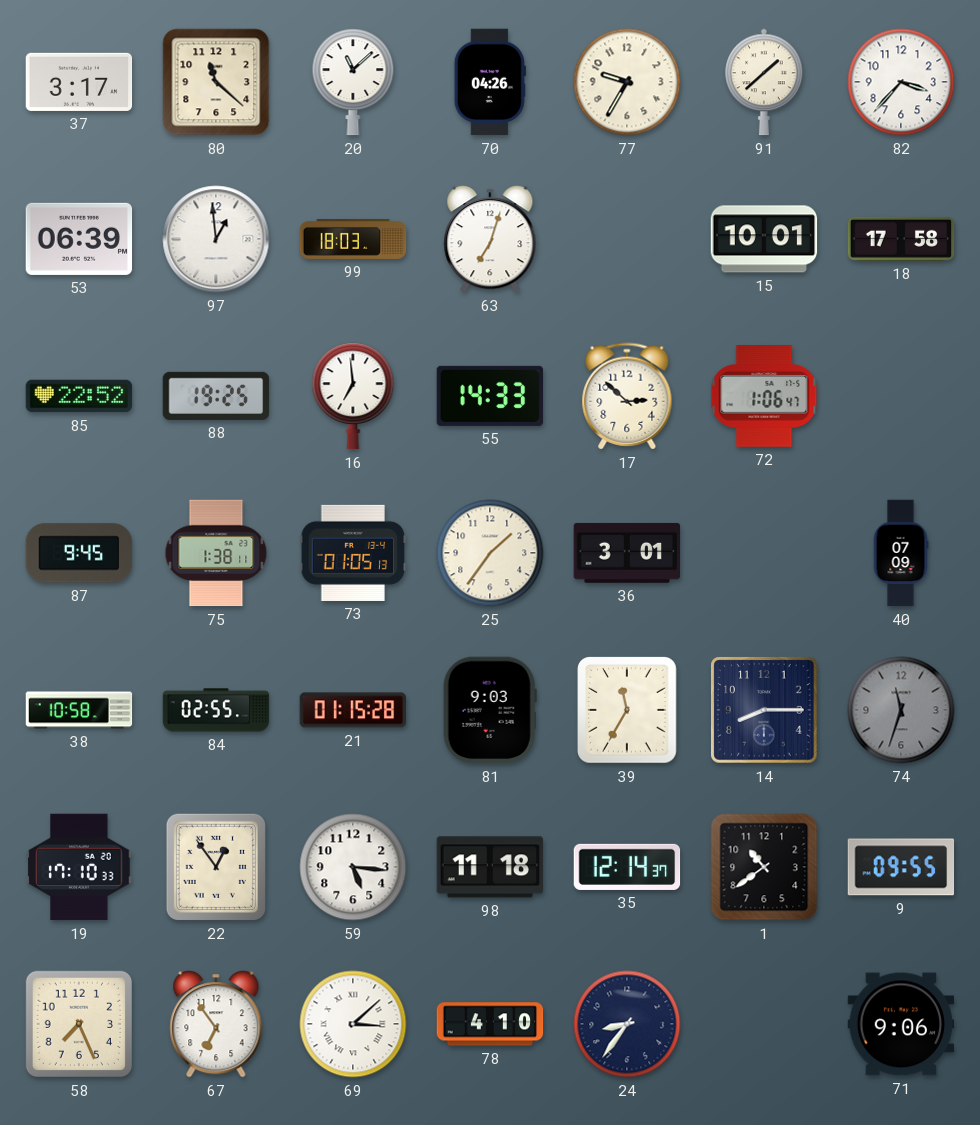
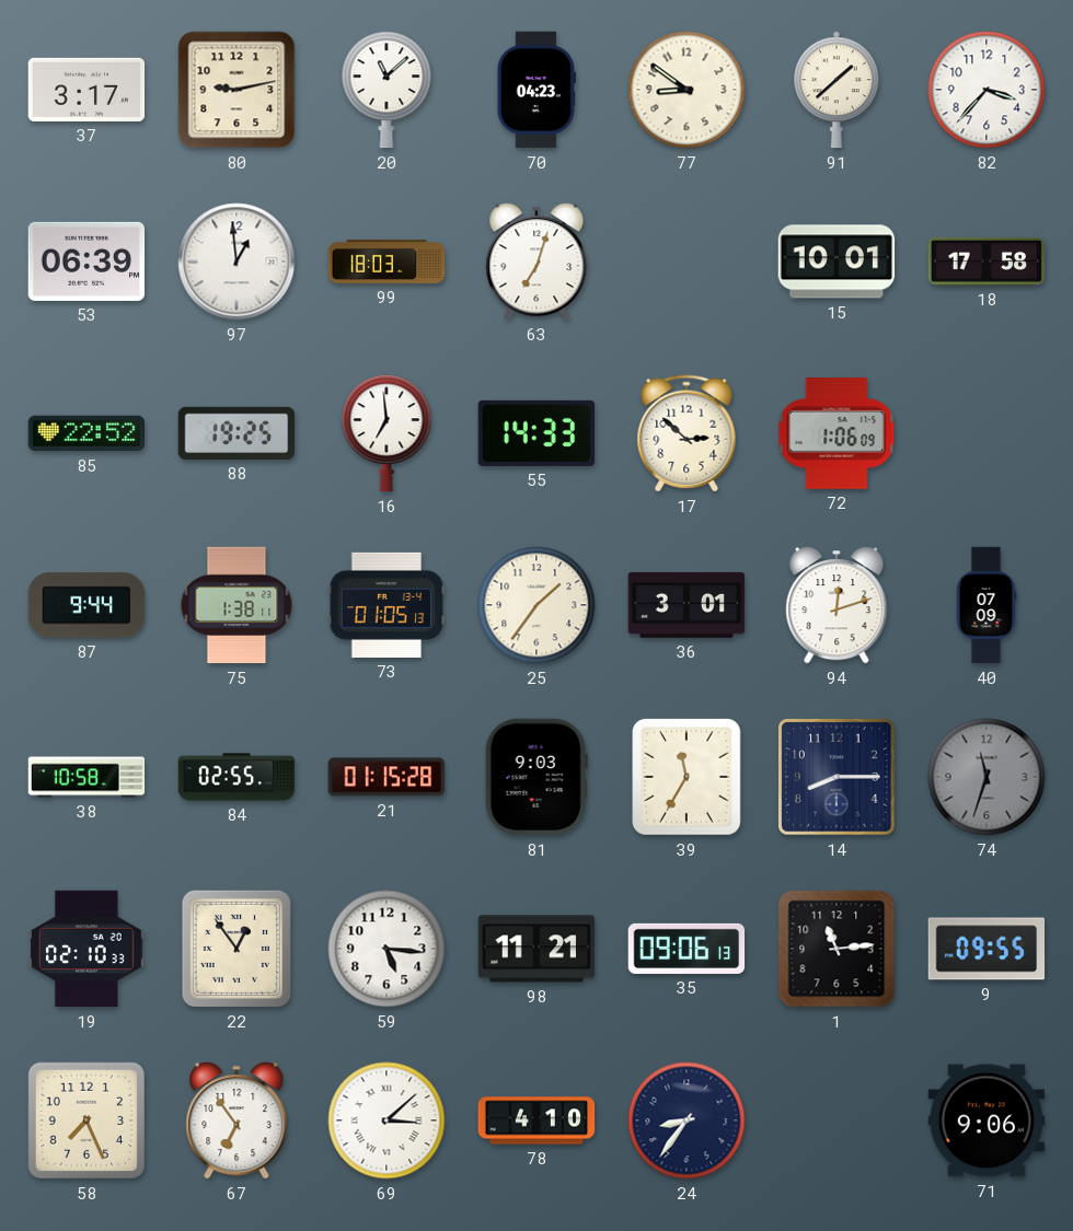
80: 11:22 -> 9:13 (236, 90)
70: 04:26 -> 04:23 (536, 90)
77: 9:35 -> 8:51 (687, 90)
72: 1:06:47 -> 1:06:09 (837, 433)
87: 9:45 -> 9:44 (86, 605)
94: none -> 12:12 (837, 605)
19: 17:10 -> 02:10 (86, 949)
98: 11:18 -> 11:21 (536, 949)
35: 12:14 -> 09:06 (687, 949)
1: 10:39 -> 11:14 (837, 949)
